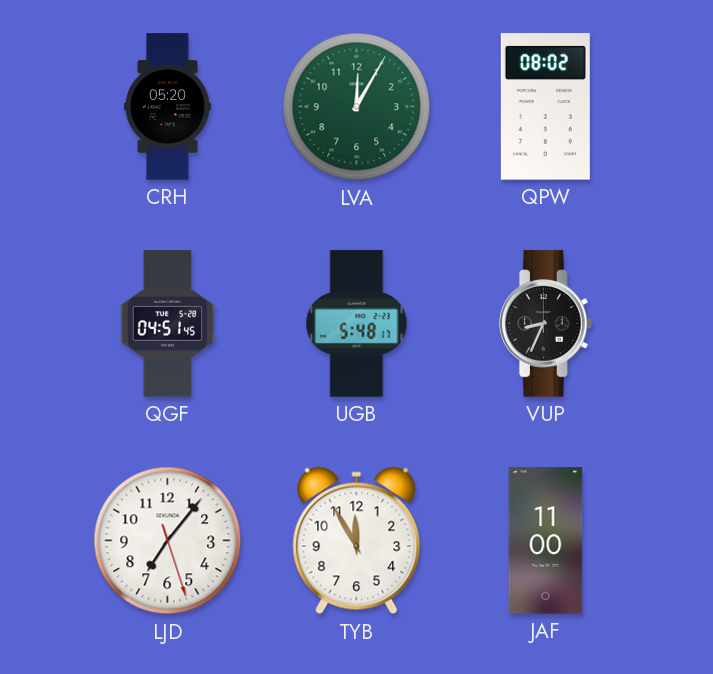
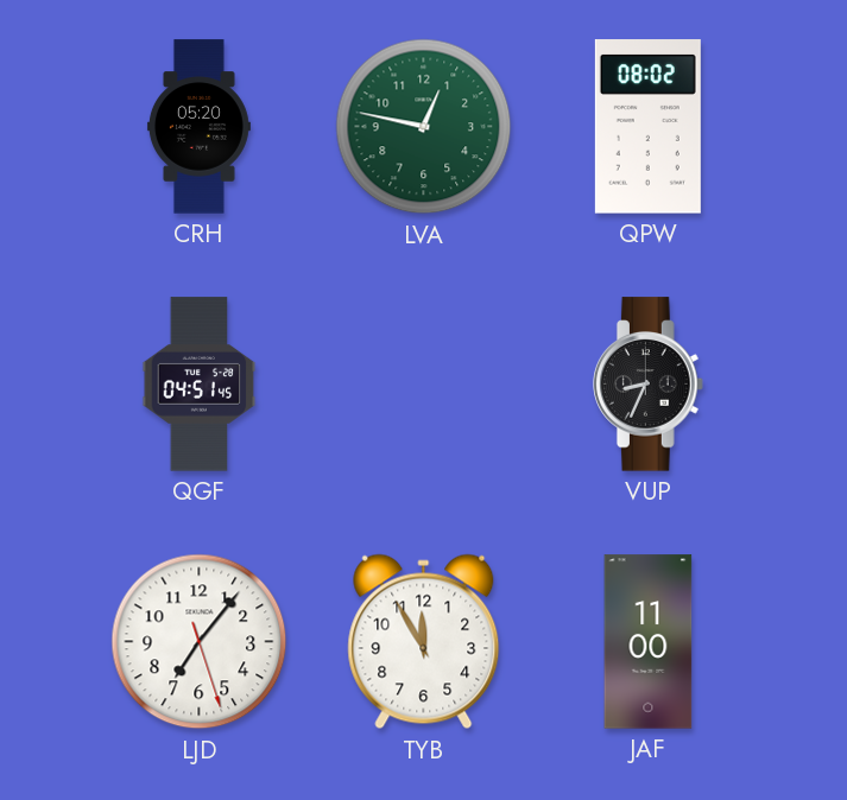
LVA: 12:05 -> 12:47 (424, 127)
UGB: 5:48 -> none (357, 324)
